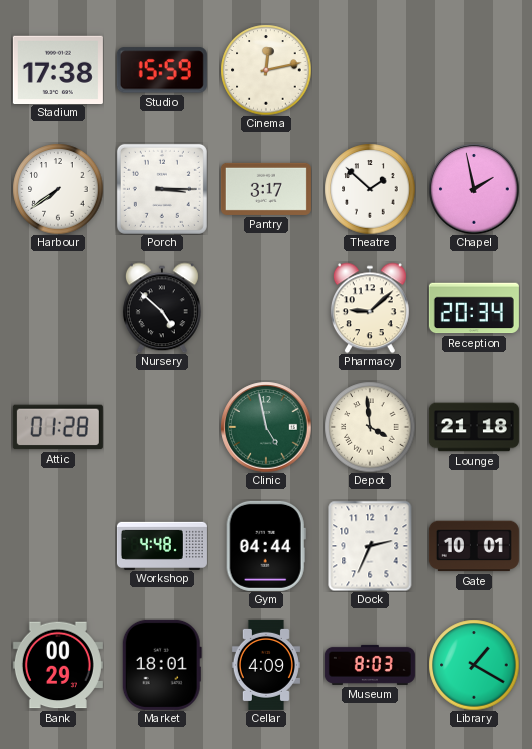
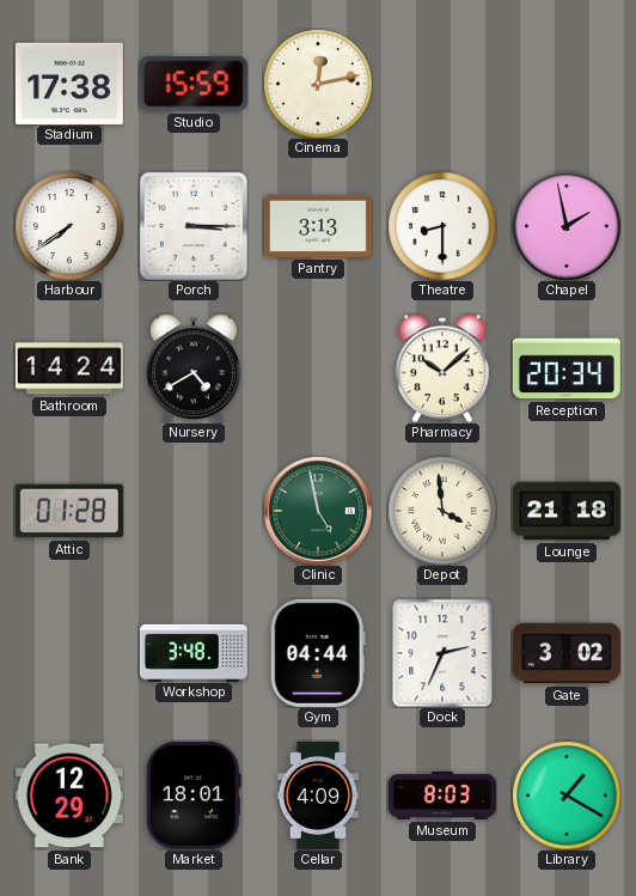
Pantry: 3:17 -> 3:13 (318, 226)
Theatre: 1:52 -> 8:30 (442, 226)
Bathroom: none -> 14:24 (69, 368)
Nursery: 4:52 -> 4:40 (194, 368)
Pharmacy: 9:08 -> 10:08 (442, 368)
Workshop: 4:48 -> 3:48 (194, 652)
Gate: 10:01 -> 3:02 (567, 653)
Bank: 00:29 -> 12:29 (69, 796)
